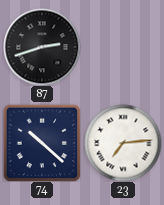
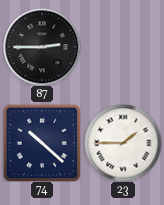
87: 2:42 -> 2:45 (42, 47)
23: 7:14 -> 1:45 (123, 143)
